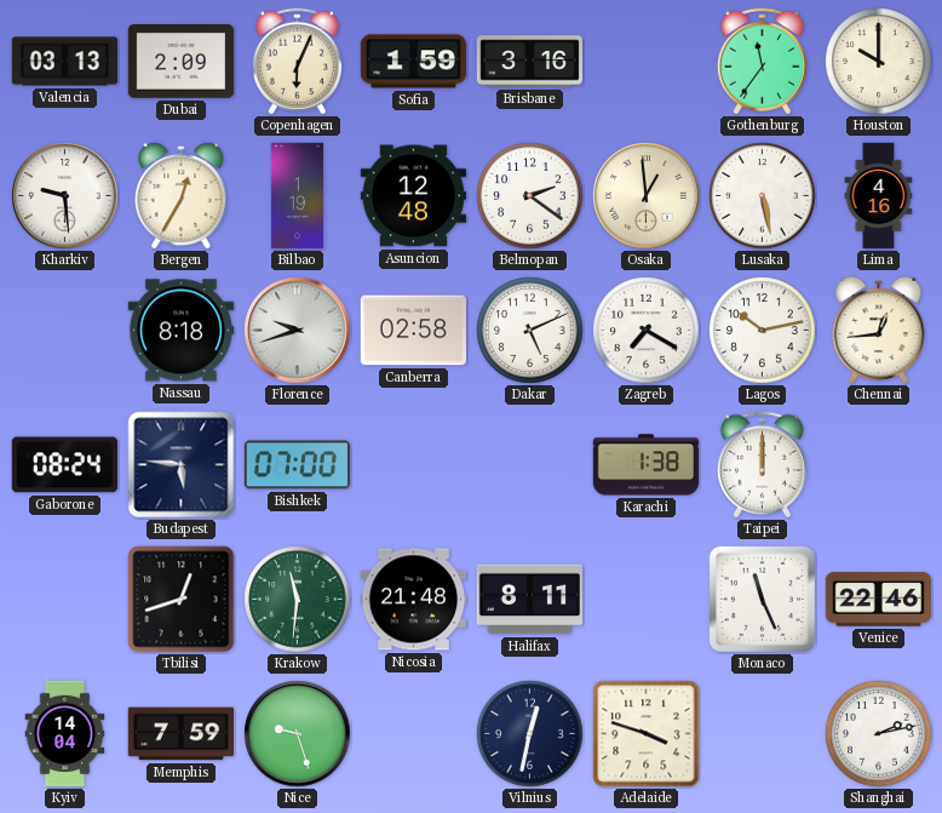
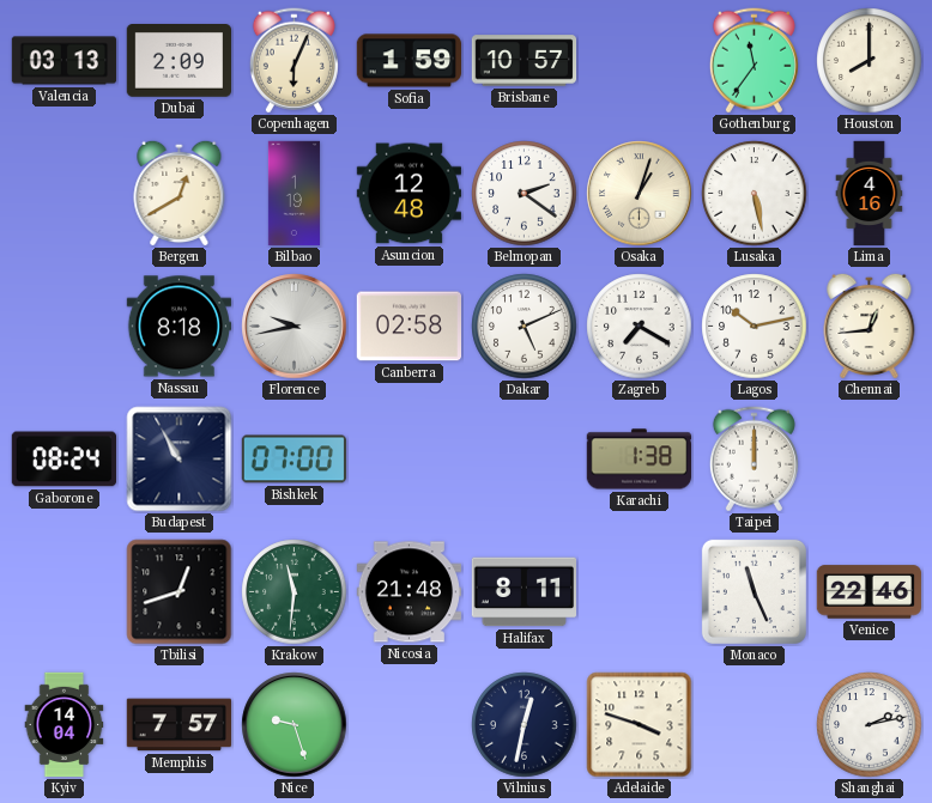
Brisbane: 3:16 -> 10:57 (525, 61)
Houston: 10:00 -> 8:00 (870, 61)
Kharkiv: 9:29 -> none (65, 196)
Bergen: 12:35 -> 12:40 (180, 193)
Osaka: 12:59 -> 1:03 (640, 194)
Florence: 9:42 -> 9:43 (295, 327)
Budapest: 5:46 -> 10:55 (180, 460)
Memphis: 7:59 -> 7:57 (180, 725)
